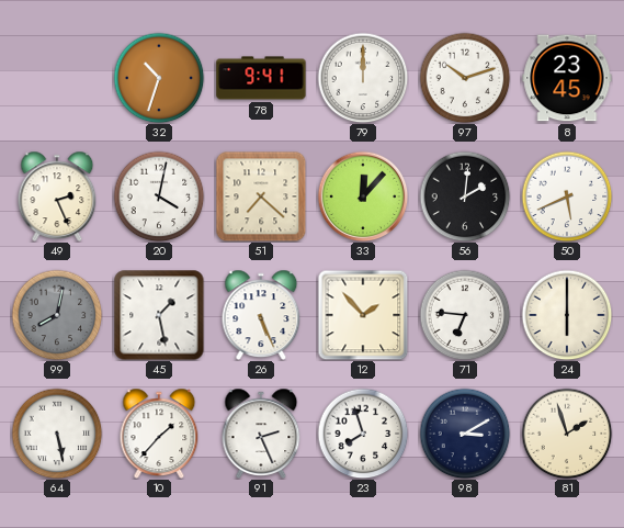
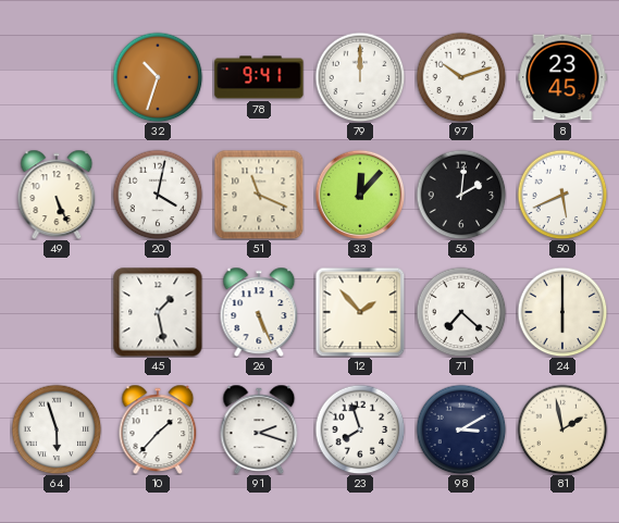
49: 2:26 -> 5:26 (57, 194)
51: 7:22 -> 11:19 (259, 195)
99: 8:02 -> none (57, 315)
71: 6:46 -> 7:22 (461, 312)
64: 5:28 -> 5:57 (57, 429)
91: 2:26 -> 2:18 (259, 428)
81: 1:57 -> 1:58 (562, 429)
